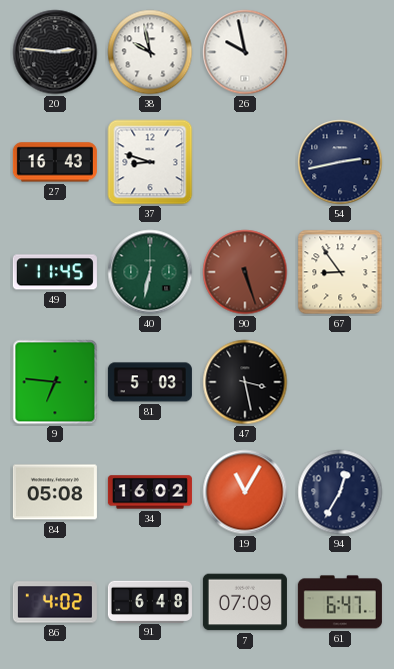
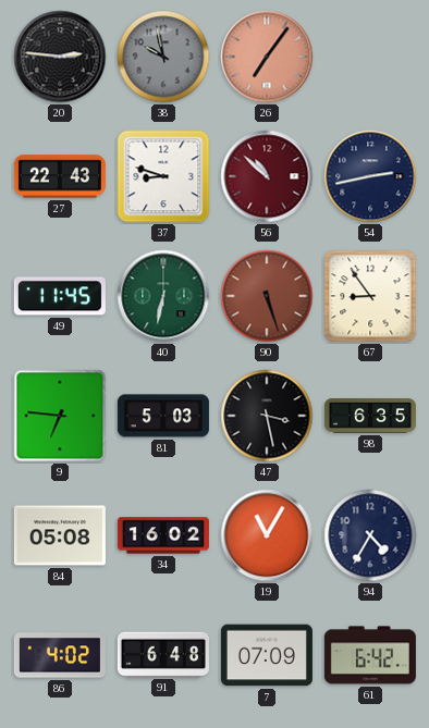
38 dial: white -> grey (163, 57)
26: 9:58 -> 7:06 (267, 57)
26 dial: white -> salmon (267, 57)
27: 16:43 -> 22:43 (60, 176)
56: none -> 10:52 (267, 176)
98: none -> 6:35 (370, 417)
94: 12:35 -> 4:35 (370, 535)
61: 6:47 -> 6:42 (370, 655)
